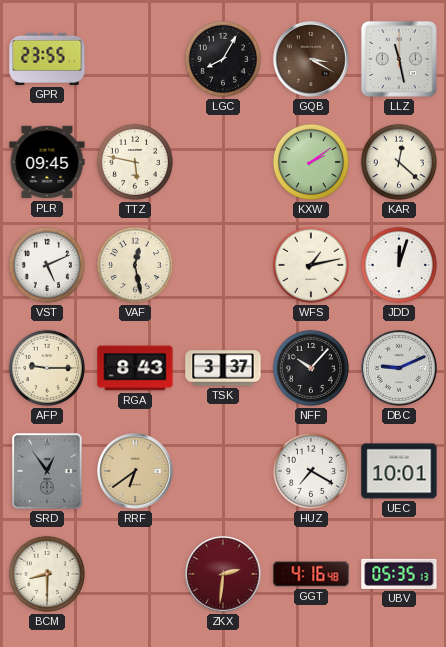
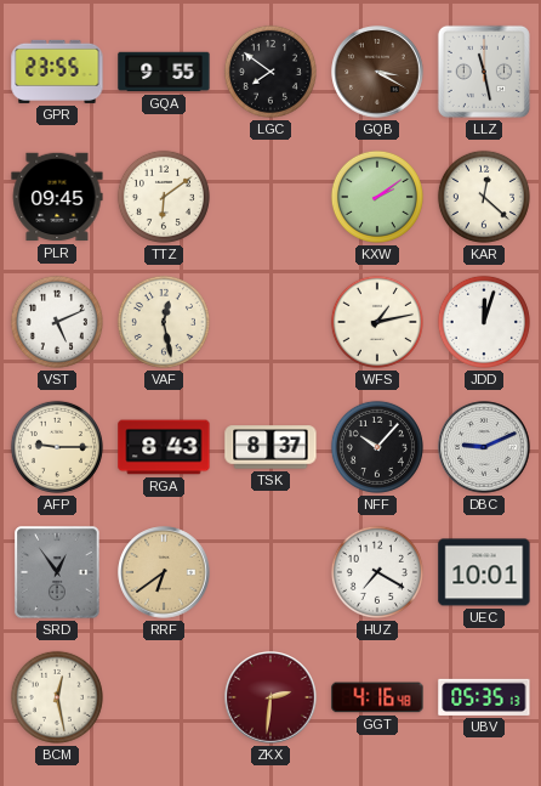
GQA: none -> 9:55 (164, 72)
LGC: 8:05 -> 7:51 (270, 72)
TTZ: 5:47 -> 6:09 (164, 197)
TSK: 3:37 -> 8:37 (270, 447)
BCM: 8:30 -> 12:28 (57, 697)
